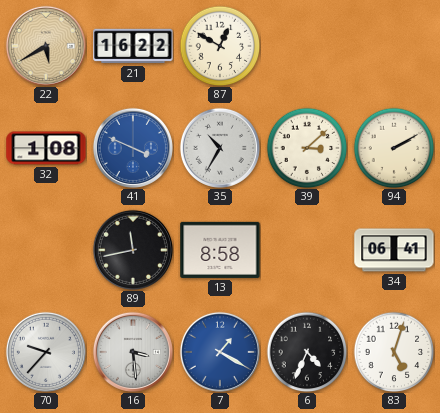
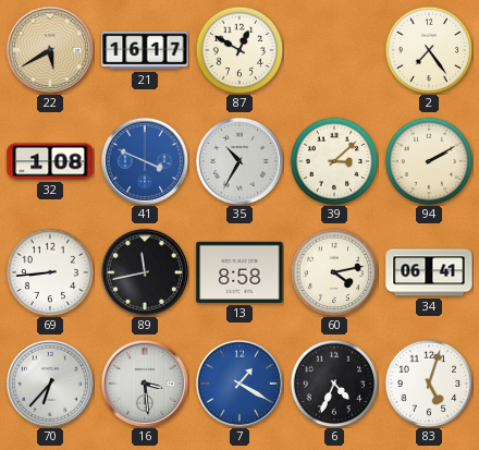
21: 16:22 -> 16:17 (145, 50)
2: none -> 7:24 (429, 50)
69: none -> 8:44 (50, 272)
60: none -> 4:13 (334, 272)
70: 9:37 -> 6:37 (50, 384)
